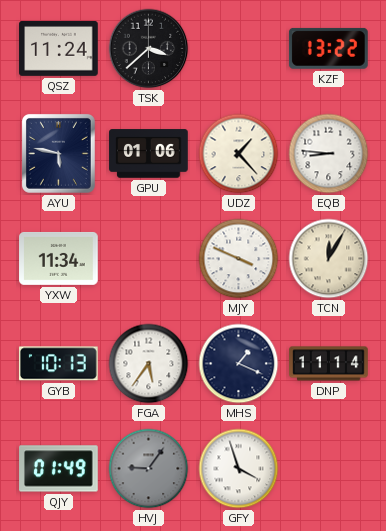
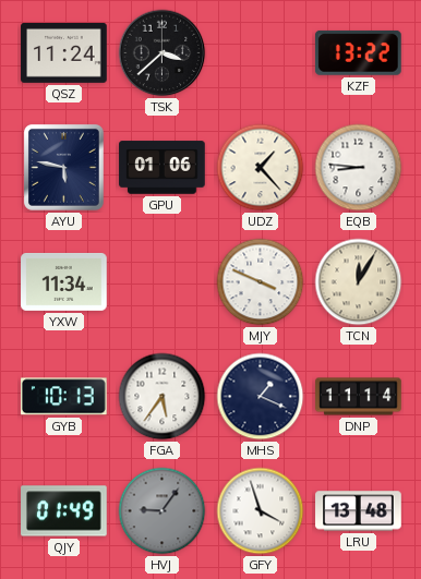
LRU: none -> 13:48 (359, 511)
